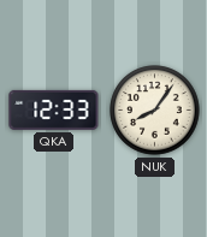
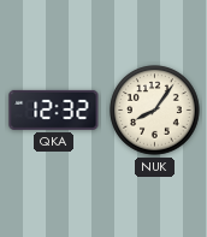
QKA: 12:33 -> 12:32 (54, 109)
